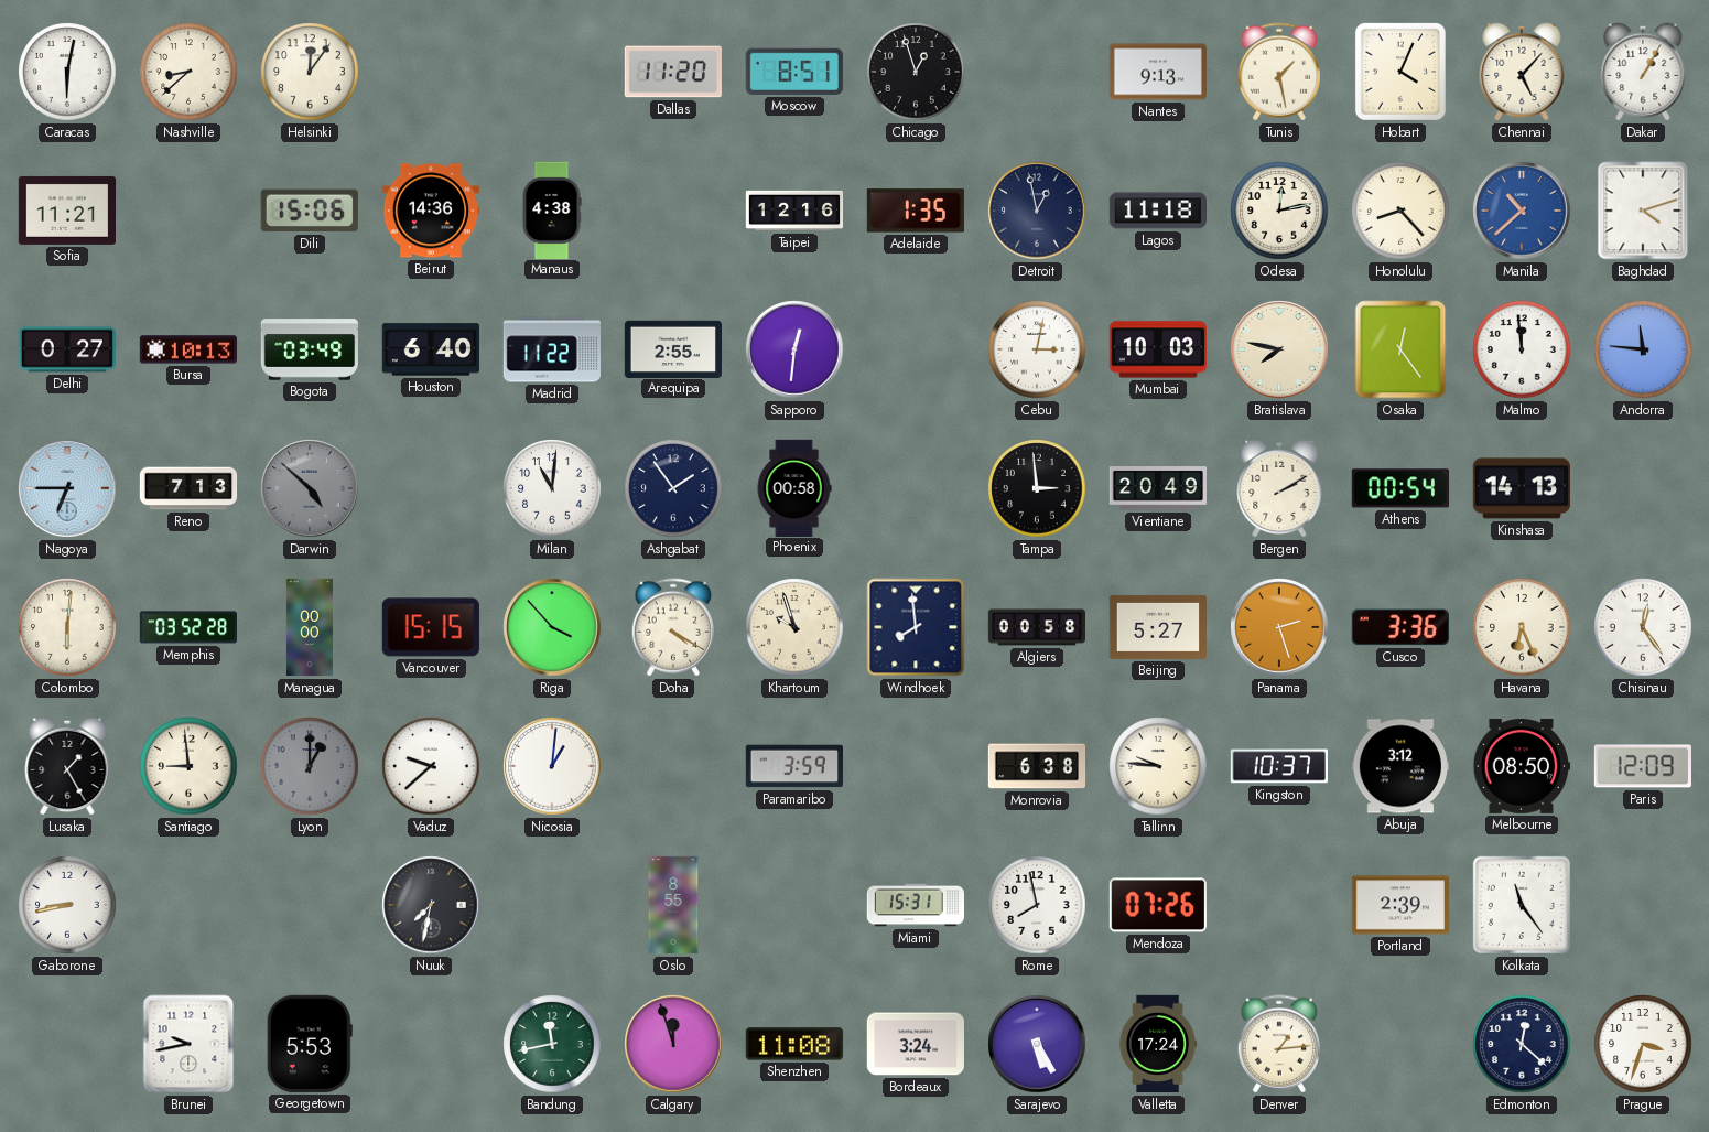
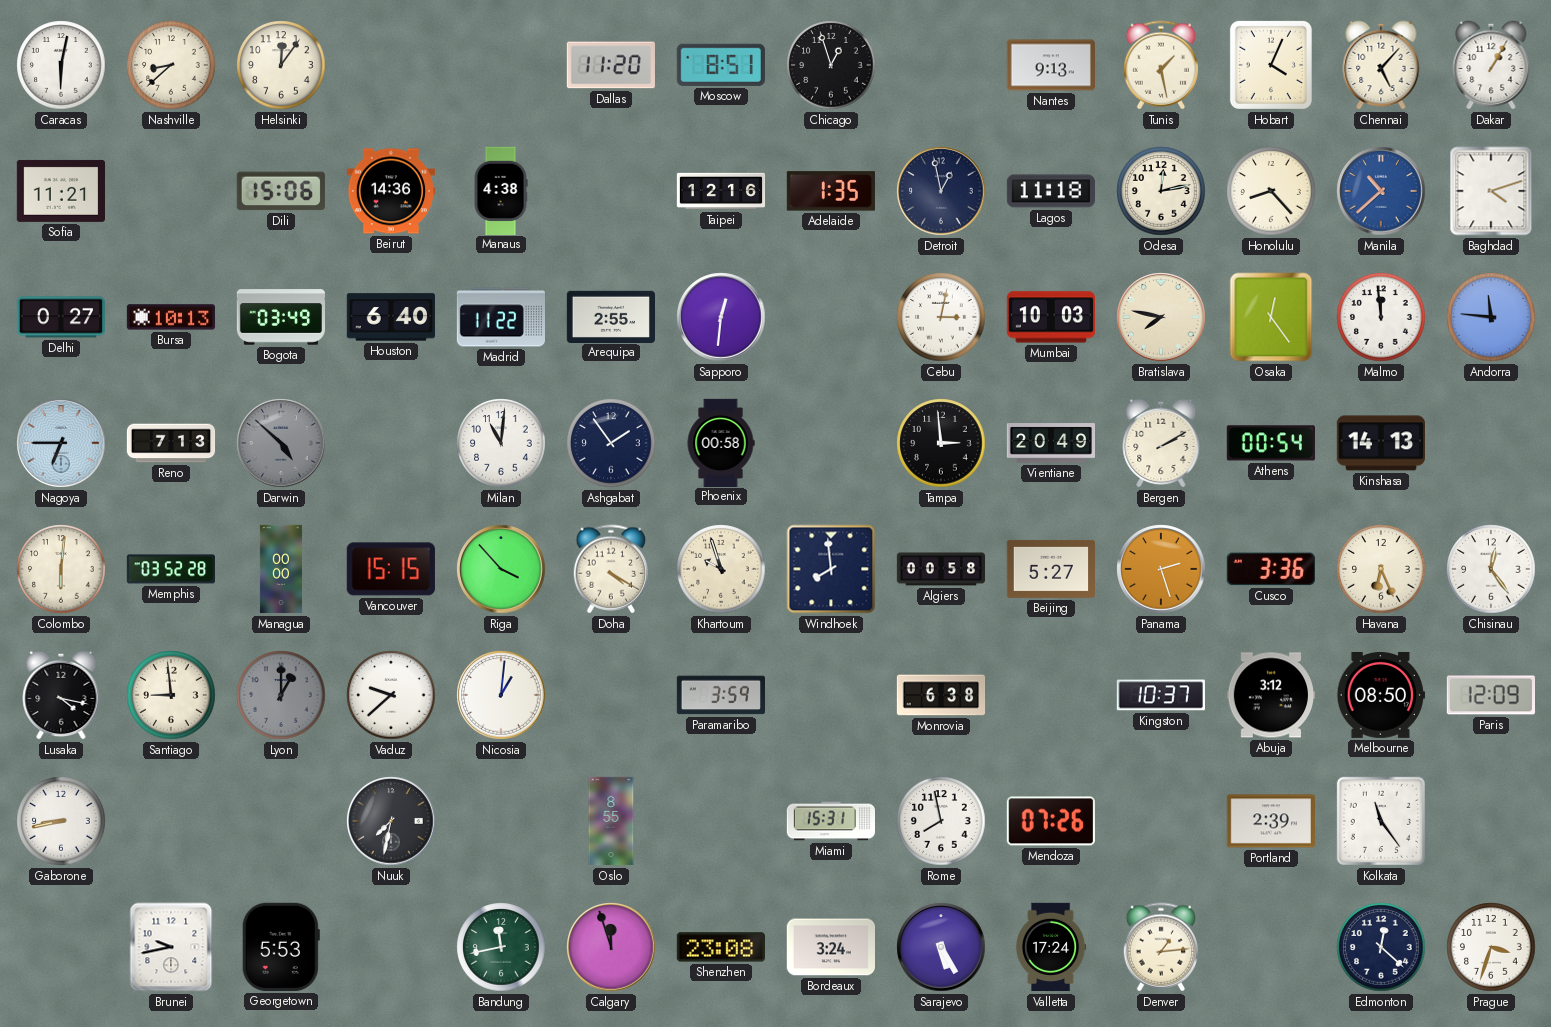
Lusaka: 1:25 -> 4:17 (61, 695)
Tallinn: 9:46 -> none (1158, 766)
Shenzhen: 11:08 -> 23:08 (720, 947)
